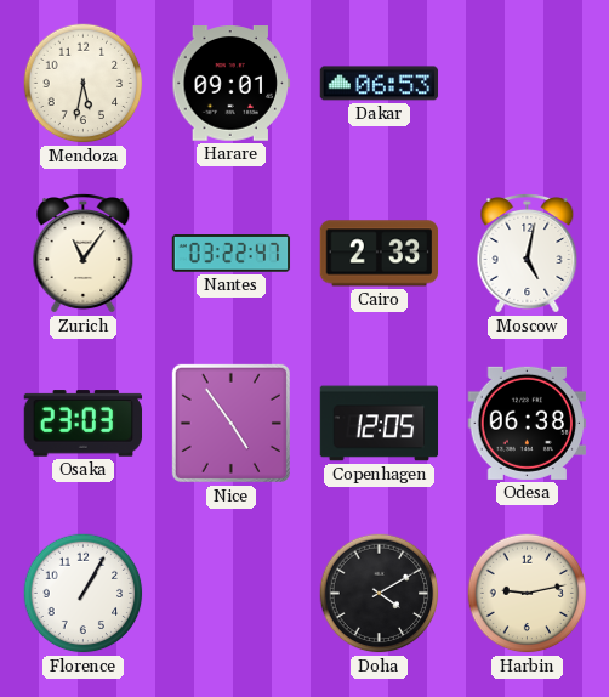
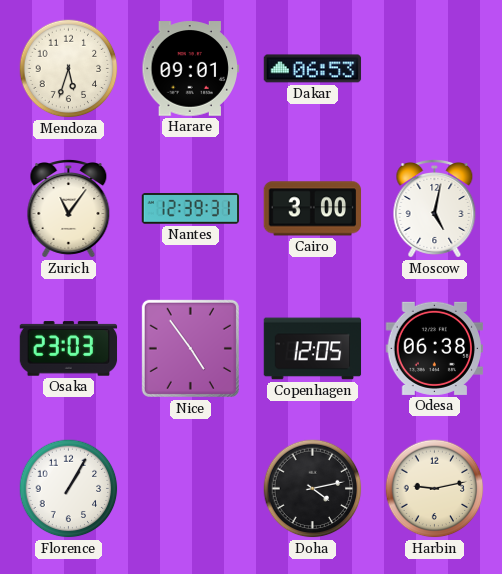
Mendoza: 5:32 -> 5:33 (69, 69)
Nantes: 03:22 -> 12:39 (191, 209)
Cairo: 2:33 -> 3:00 (313, 209)
Doha: 4:10 -> 4:13 (313, 489)
